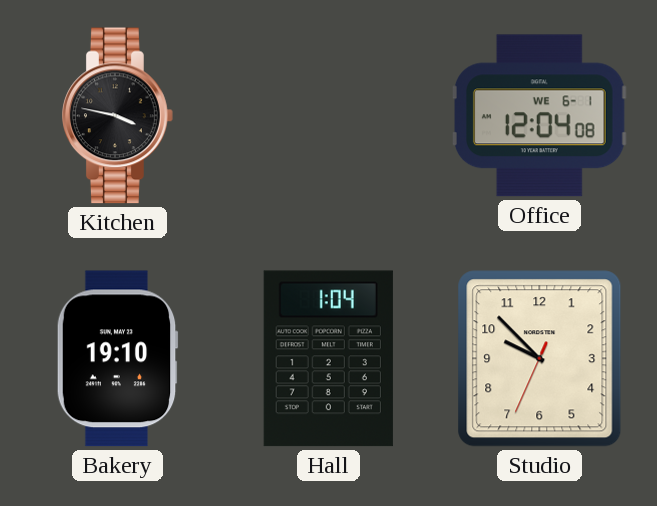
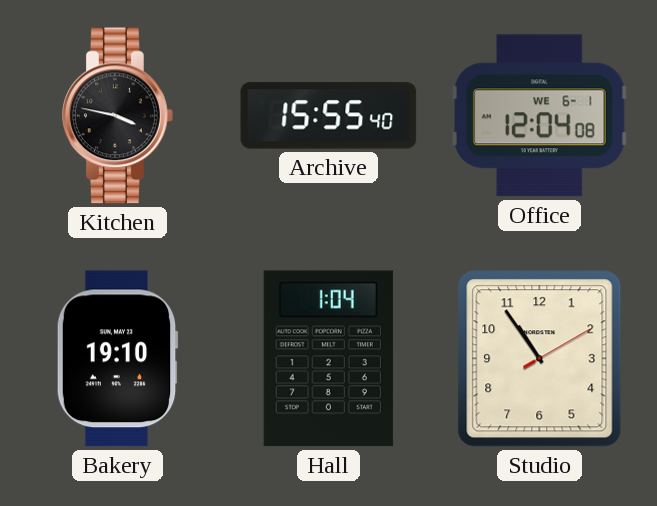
Archive: none -> 15:55 (329, 116)
Studio: 9:52 -> 10:54 (540, 359)
